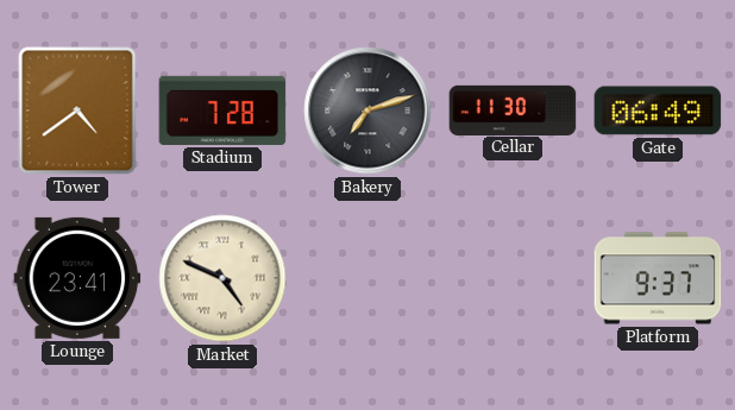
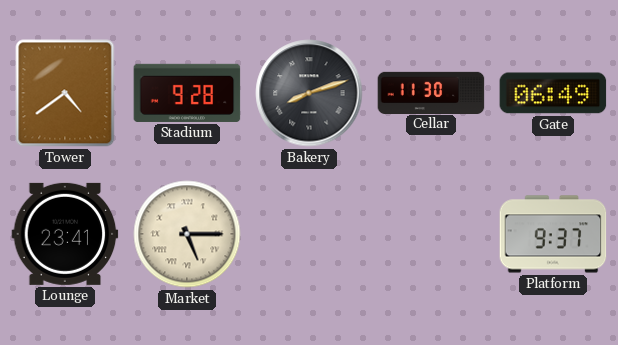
Stadium: 7:28 -> 9:28 (187, 93)
Bakery: 7:12 -> 8:12 (309, 93)
Market: 4:49 -> 5:15 (187, 234)
